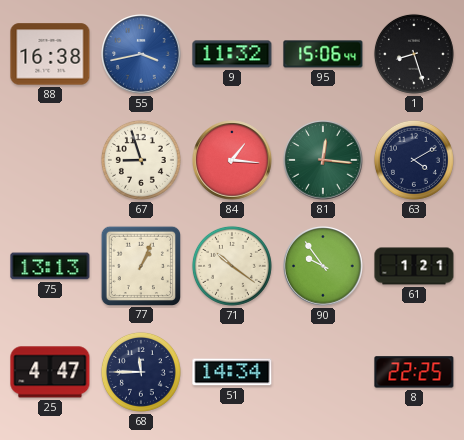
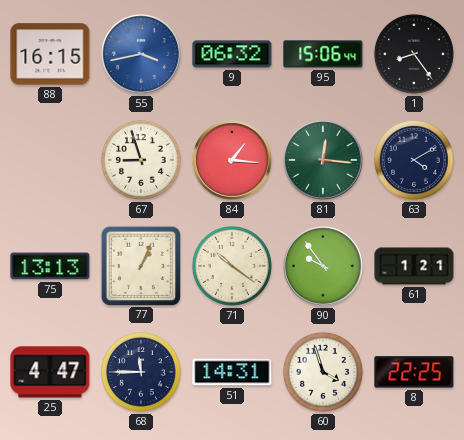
88: 16:38 -> 16:15 (50, 54)
9: 11:32 -> 06:32 (232, 54)
1: 8:27 -> 8:24 (414, 54)
51: 14:34 -> 14:31 (232, 372)
60: none -> 3:57 (323, 372)
